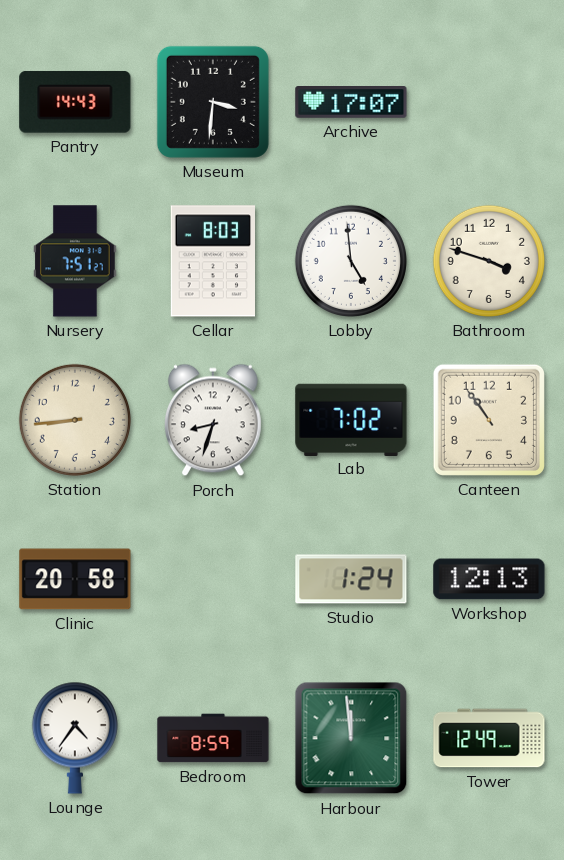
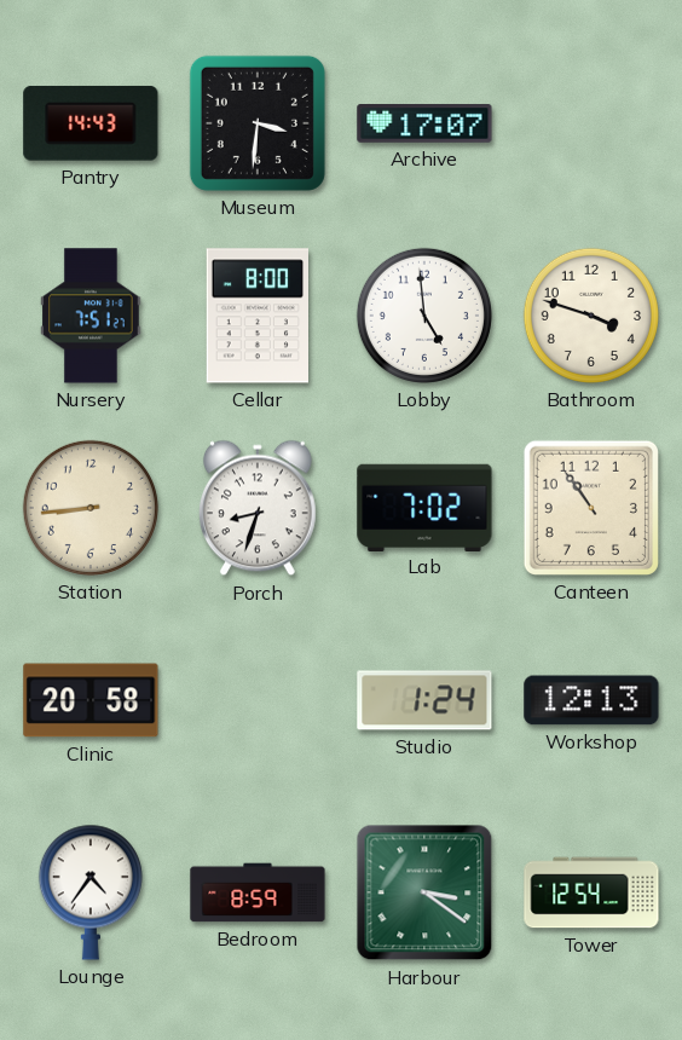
Cellar: 8:03 -> 8:00 (256, 316)
Harbour: 11:59 -> 3:21 (424, 892)
Tower: 12:49 -> 12:54 (591, 892)
